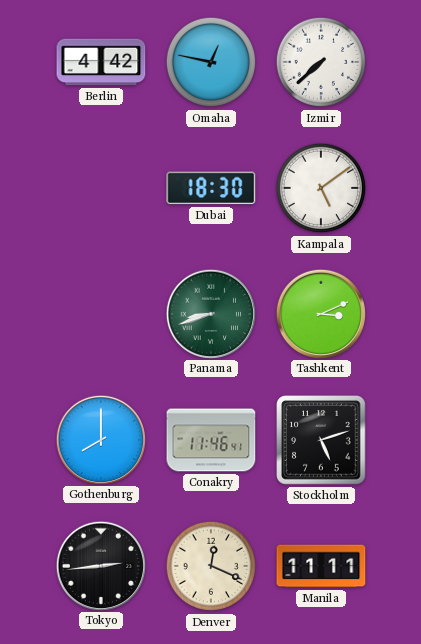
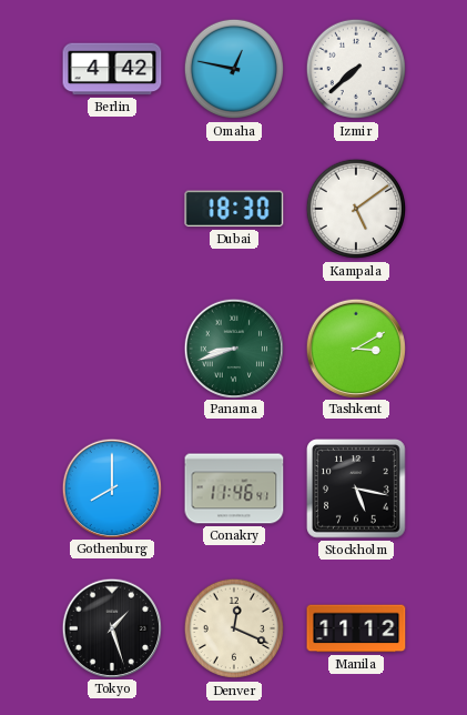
Tashkent: 3:11 -> 3:10 (355, 348)
Stockholm: 5:12 -> 5:17 (357, 490)
Tokyo: 2:44 -> 1:27 (111, 627)
Manila: 11:11 -> 11:12 (356, 628)
